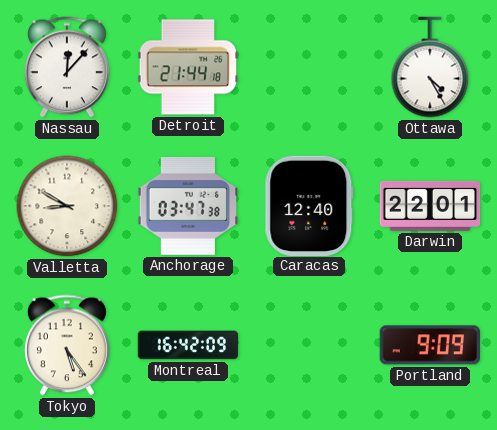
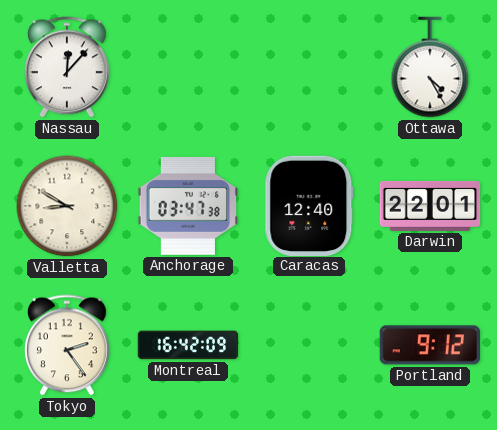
Detroit: 21:44 -> none (188, 67)
Tokyo: 5:24 -> 2:24 (67, 345)
Portland: 9:09 -> 9:12 (429, 345)
